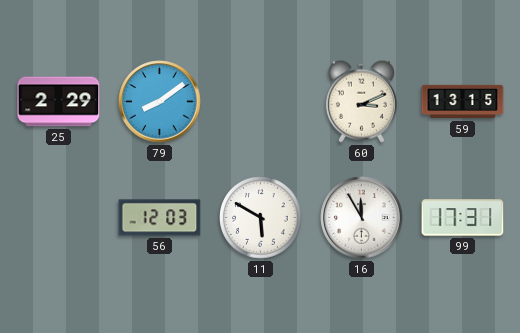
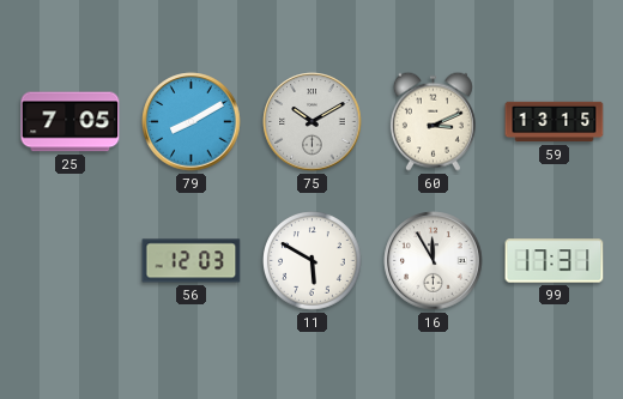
25: 2:29 -> 7:05 (71, 122)
79: 8:09 -> 8:10 (192, 122)
75: none -> 10:10 (313, 122)
